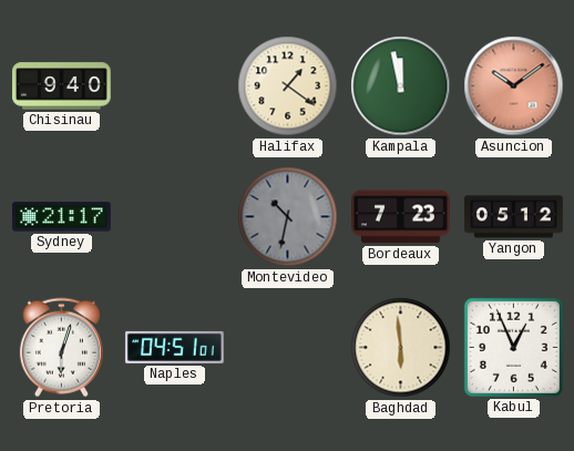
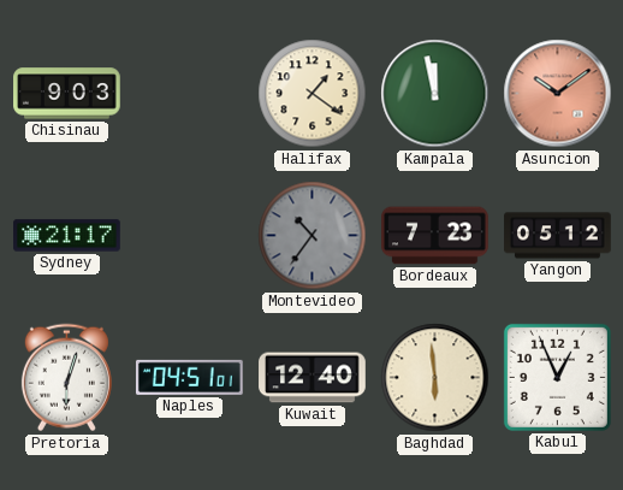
Chisinau: 9:40 -> 9:03 (67, 94)
Montevideo: 10:32 -> 10:36 (313, 236)
Kuwait: none -> 12:40 (313, 378)
